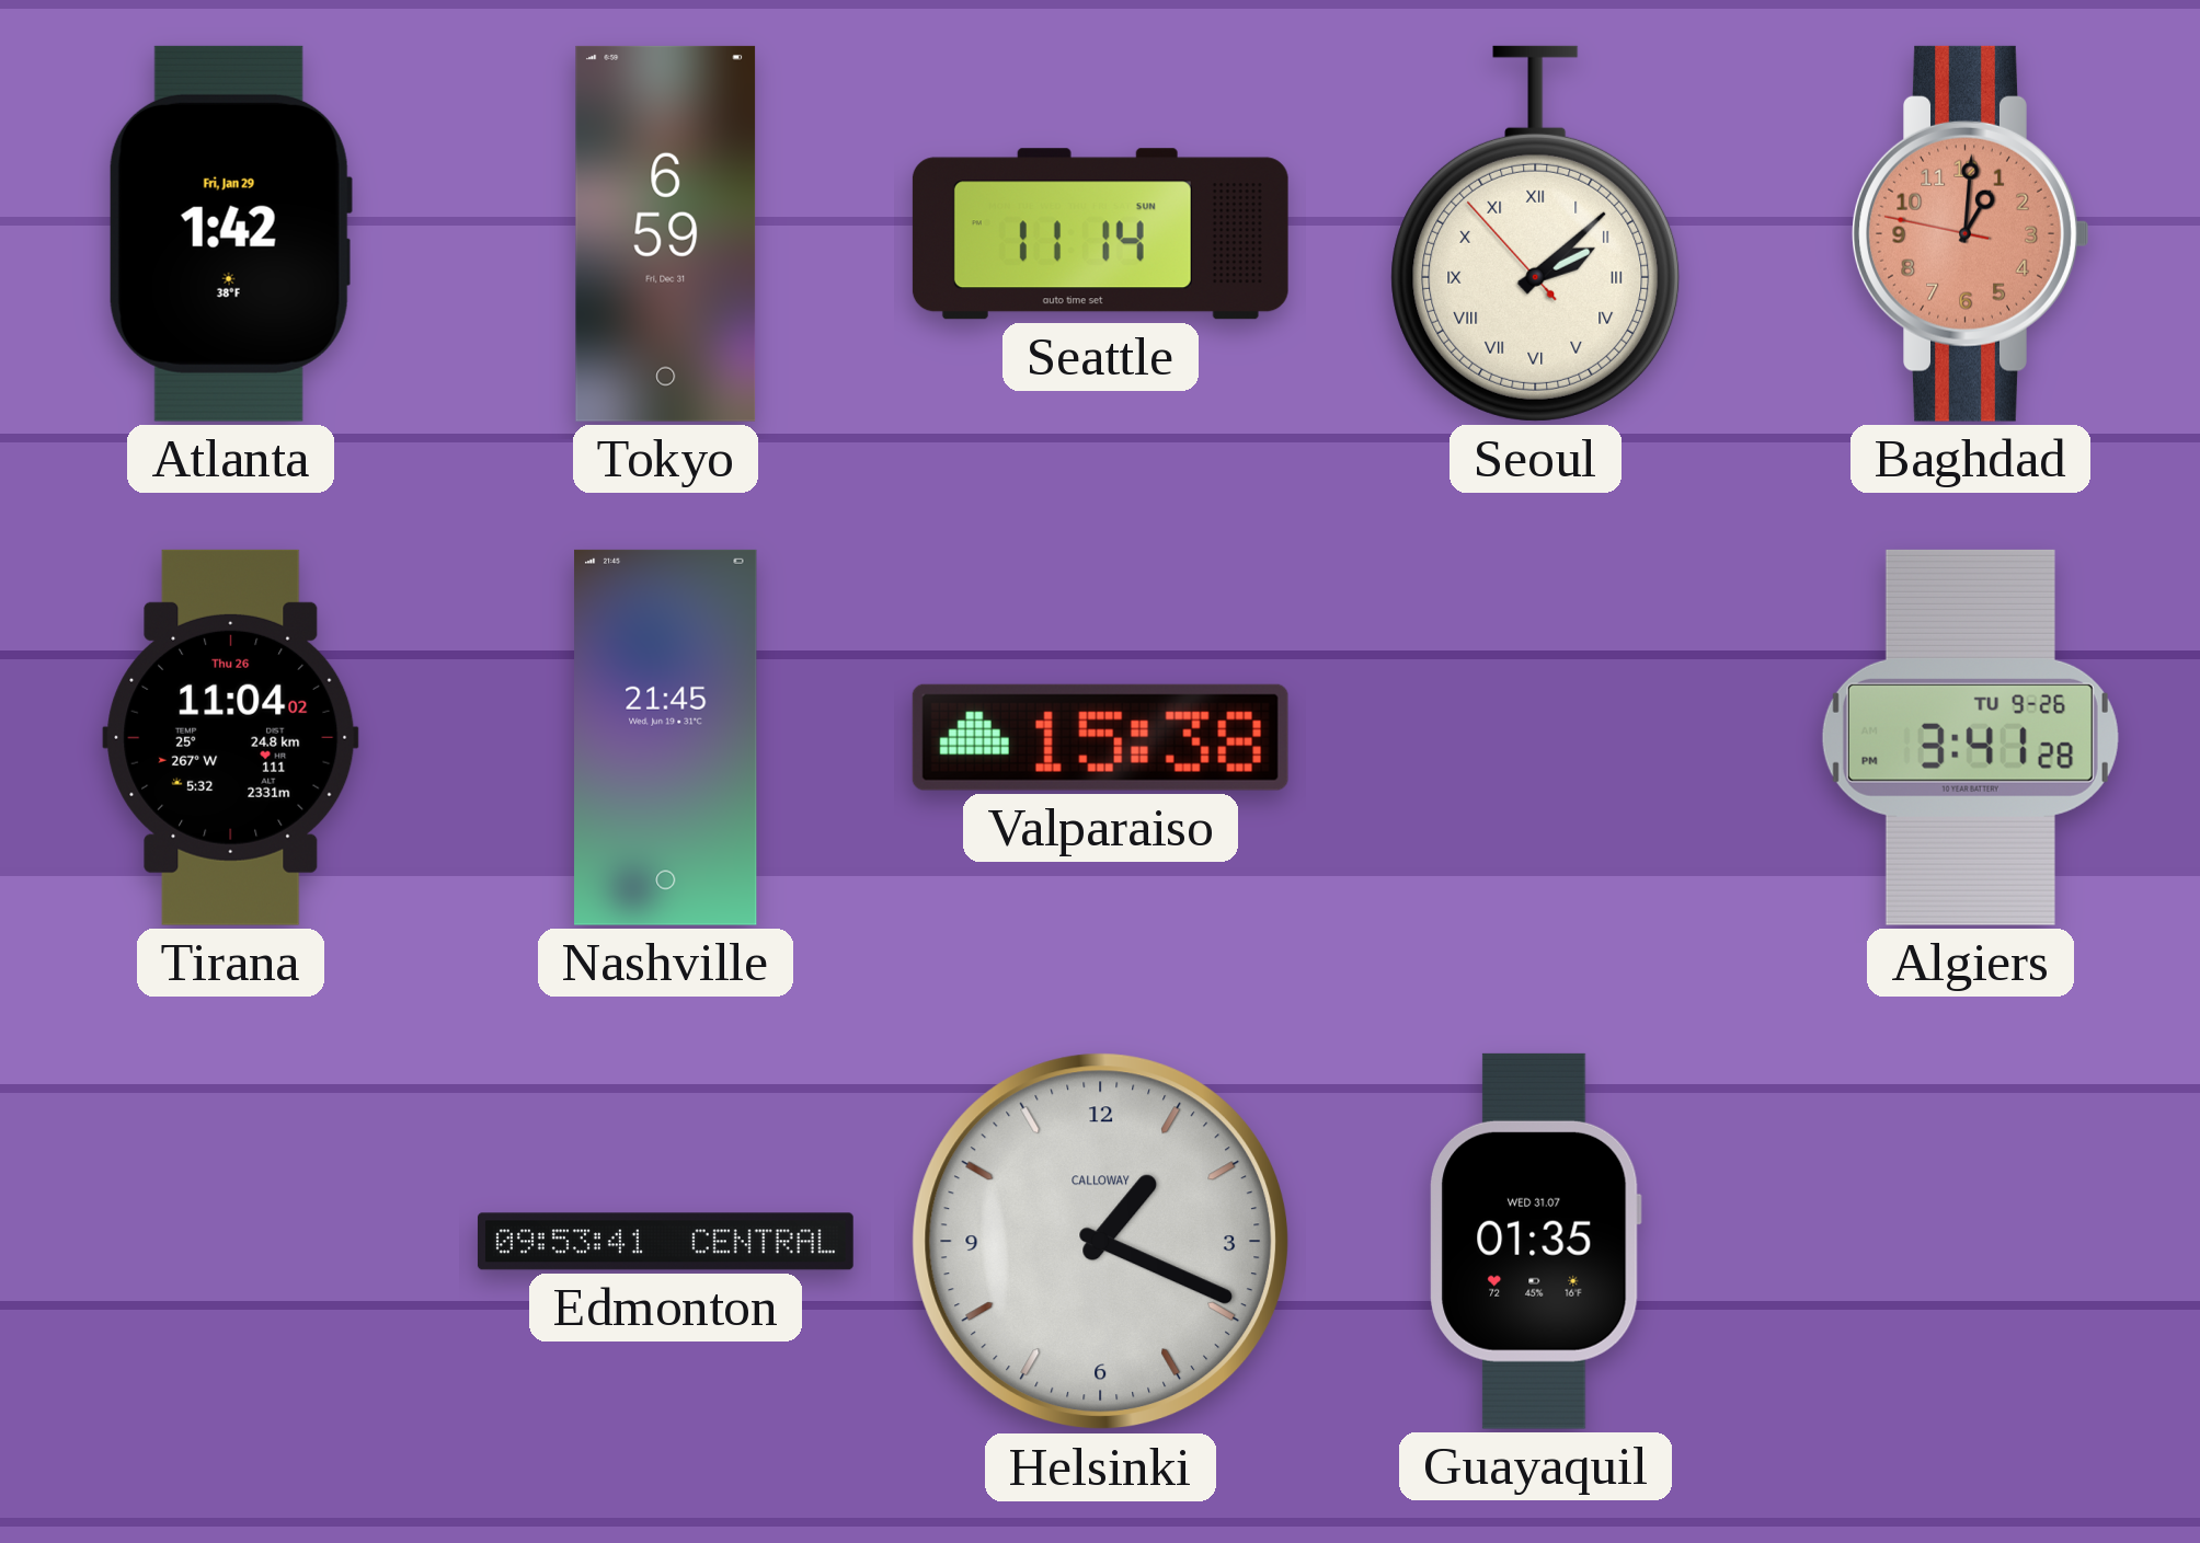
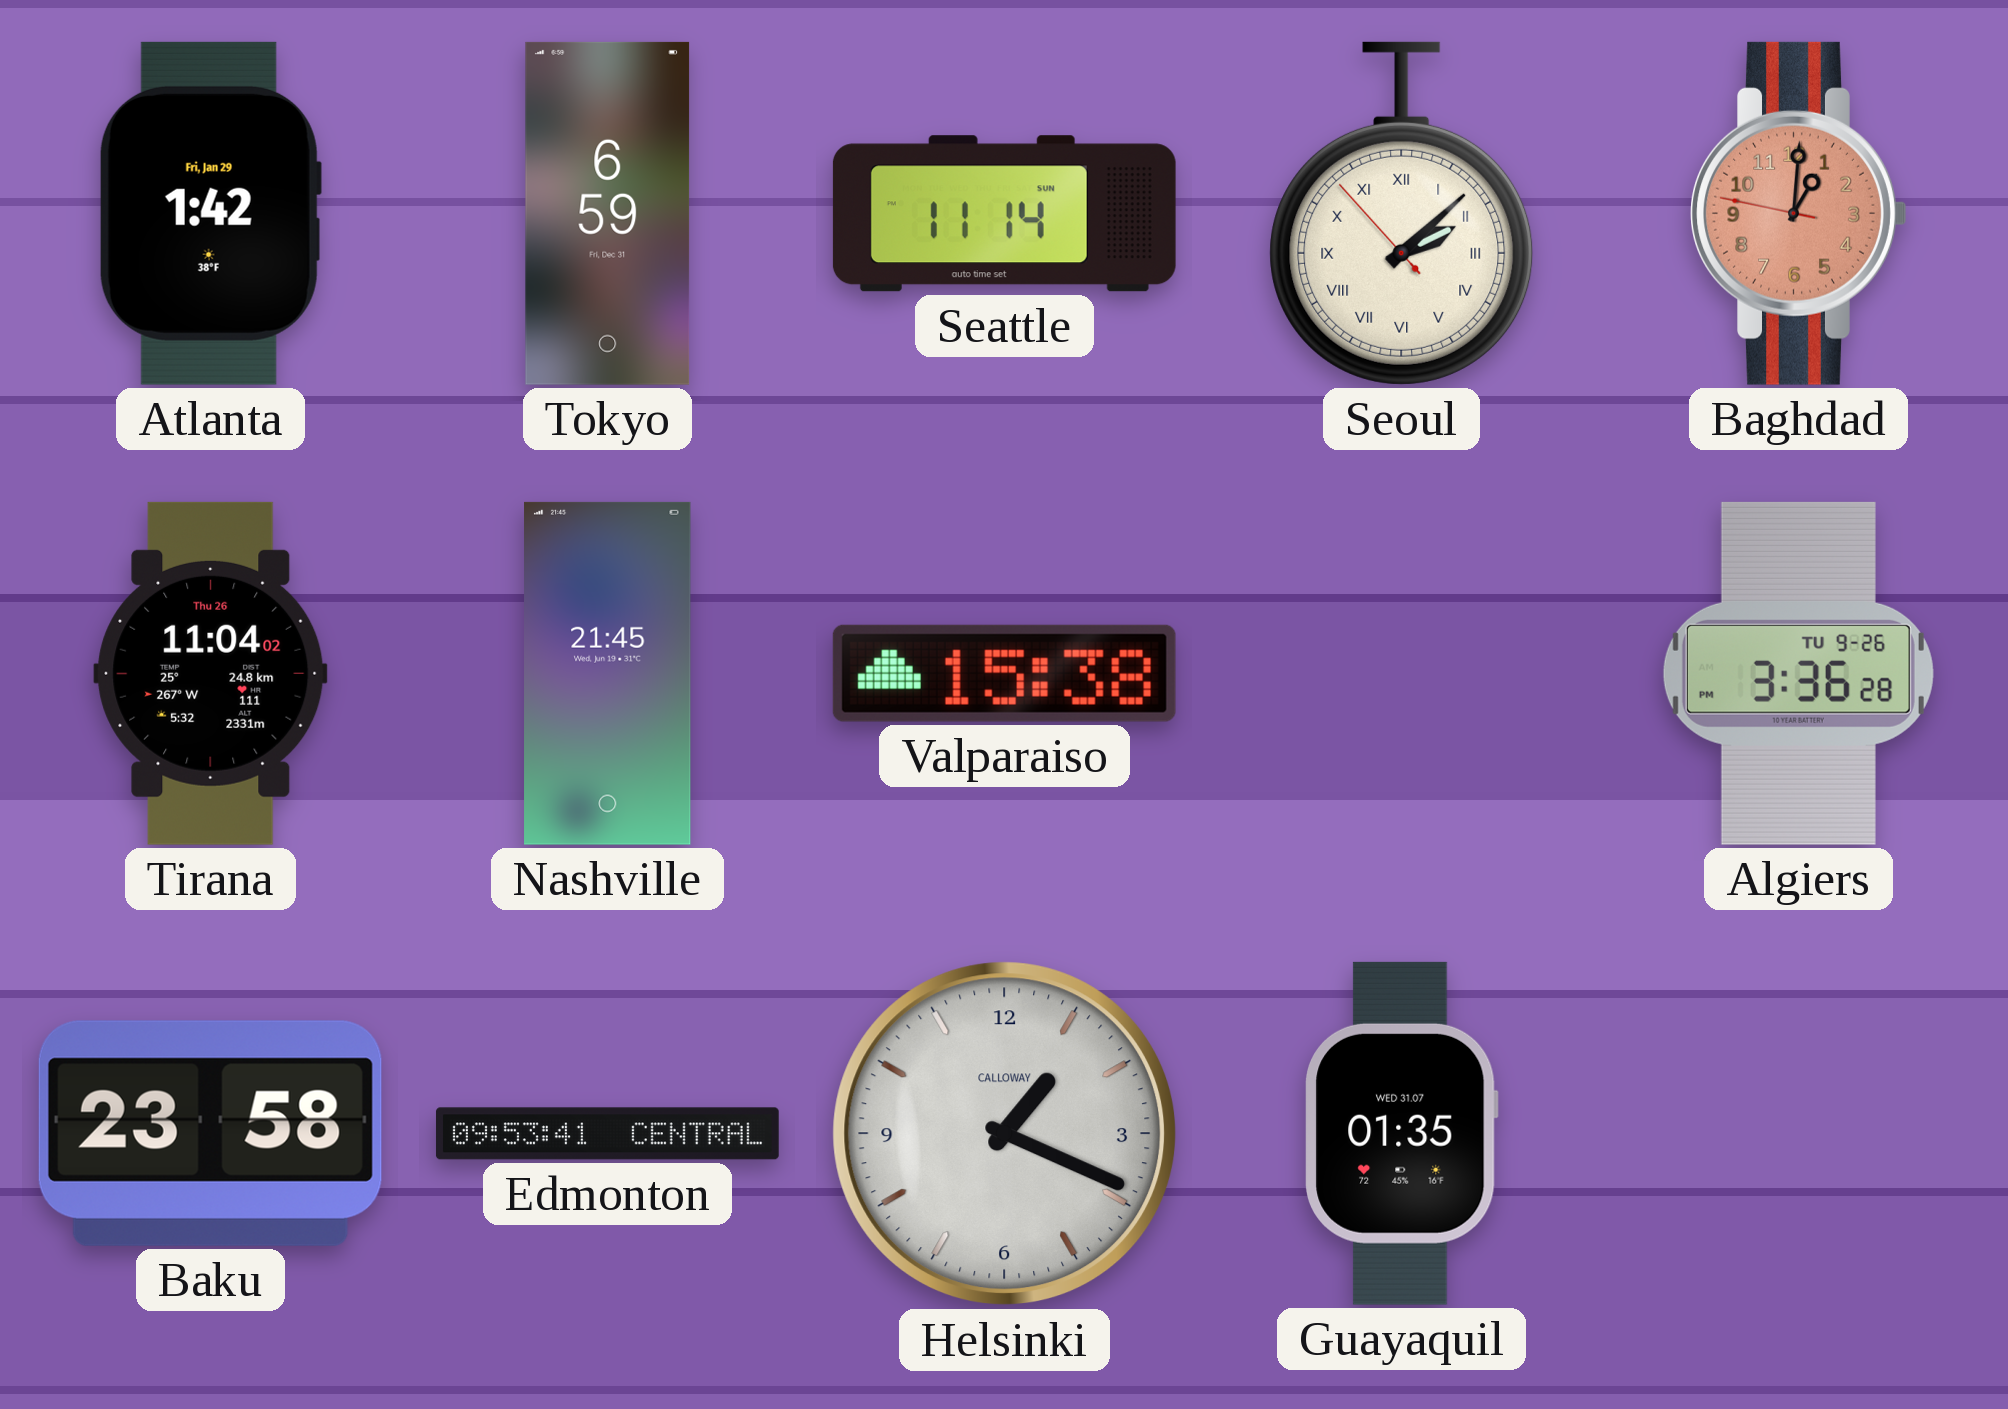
Algiers: 3:41 -> 3:36 (1798, 673)
Baku: none -> 23:58 (210, 1133)
